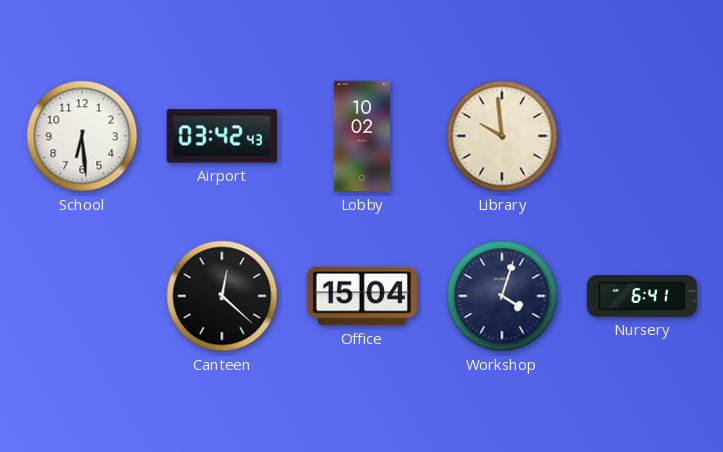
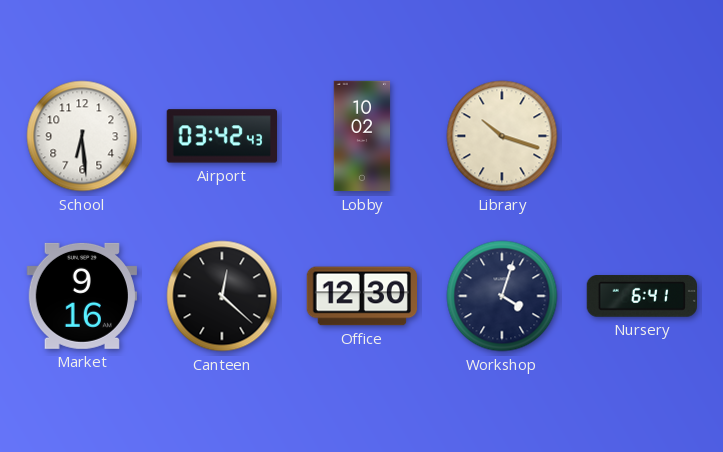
Library: 9:59 -> 10:18 (502, 136)
Market: none -> 9:16 (81, 296)
Office: 15:04 -> 12:30 (361, 296)
